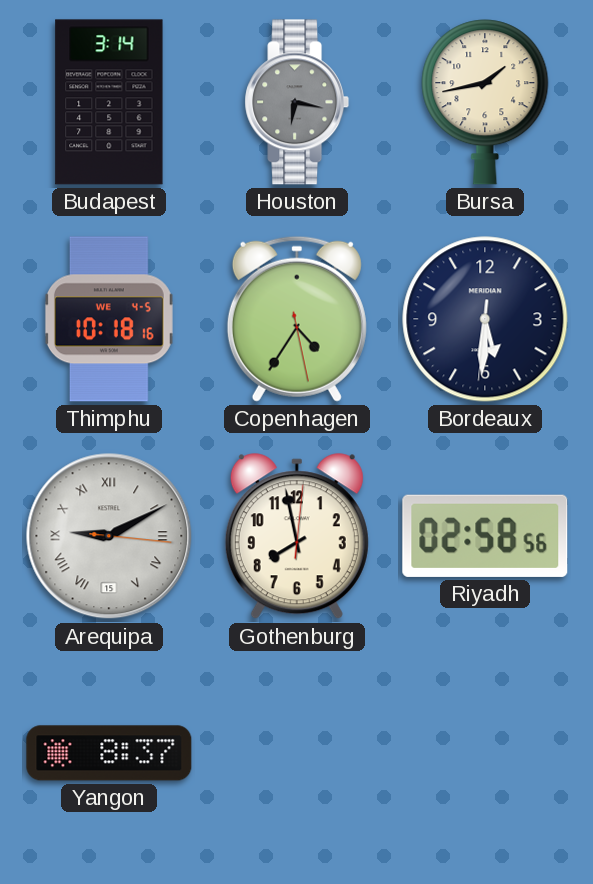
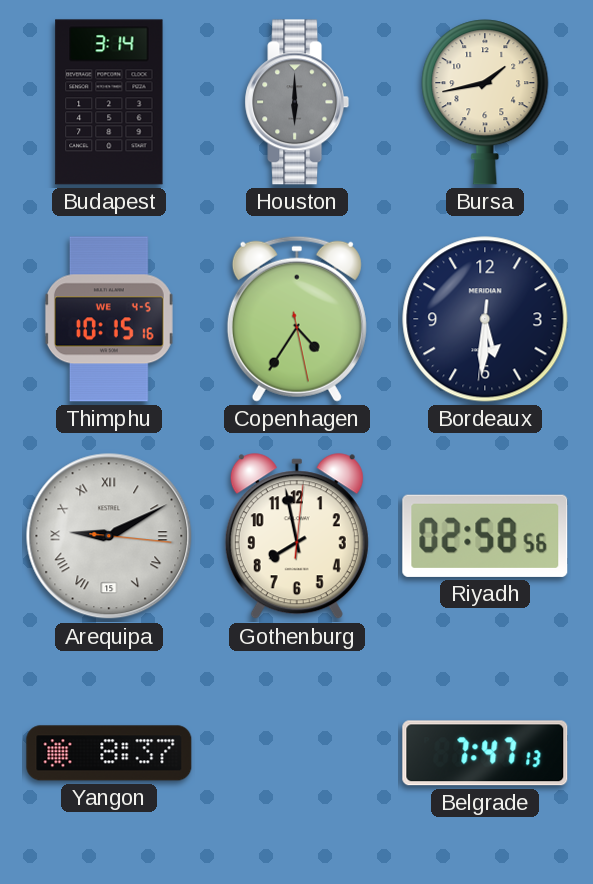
Houston: 6:17 -> 6:00 (297, 102)
Thimphu: 10:18 -> 10:15 (109, 319)
Belgrade: none -> 7:47 (485, 753)
